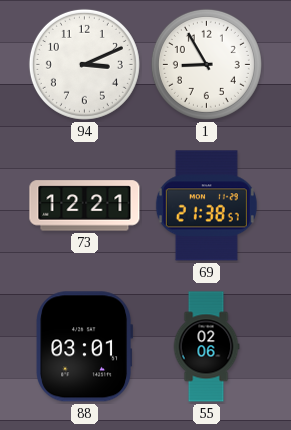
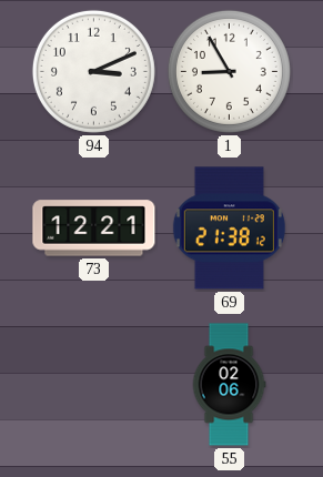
69: 21:38:57 -> 21:38:12 (229, 229)
88: 03:01 -> none (85, 347)
